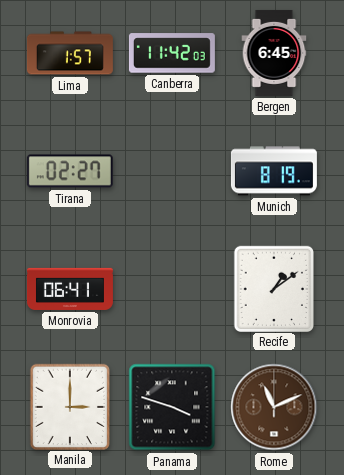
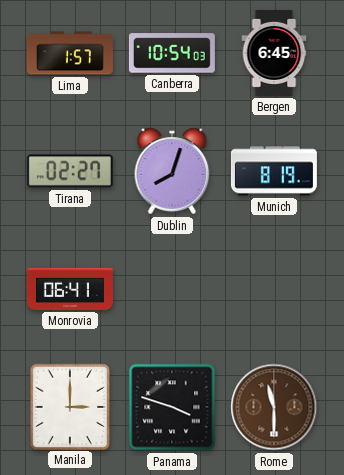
Canberra: 11:42 -> 10:54 (172, 53)
Dublin: none -> 8:03 (172, 171)
Recife: 1:09 -> none (273, 288)
Rome: 11:11 -> 11:30 (274, 407)
